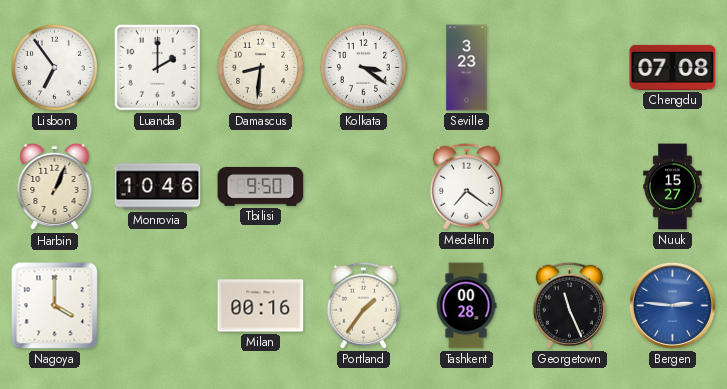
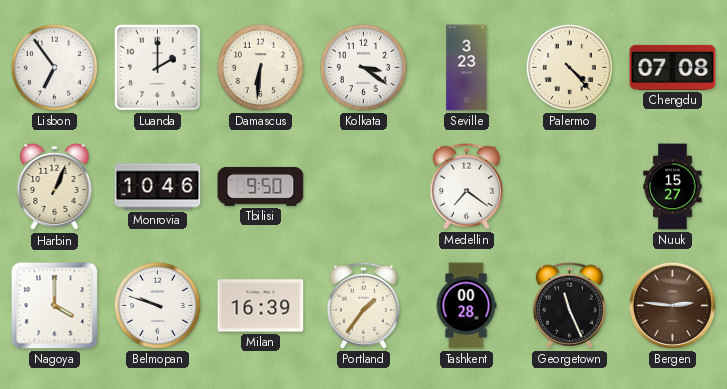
Damascus: 8:31 -> 6:31 (260, 67)
Palermo: none -> 4:23 (569, 67)
Belmopan: none -> 9:48 (157, 305)
Milan: 00:16 -> 16:39 (261, 306)
Bergen dial: blue -> brown (672, 305)
